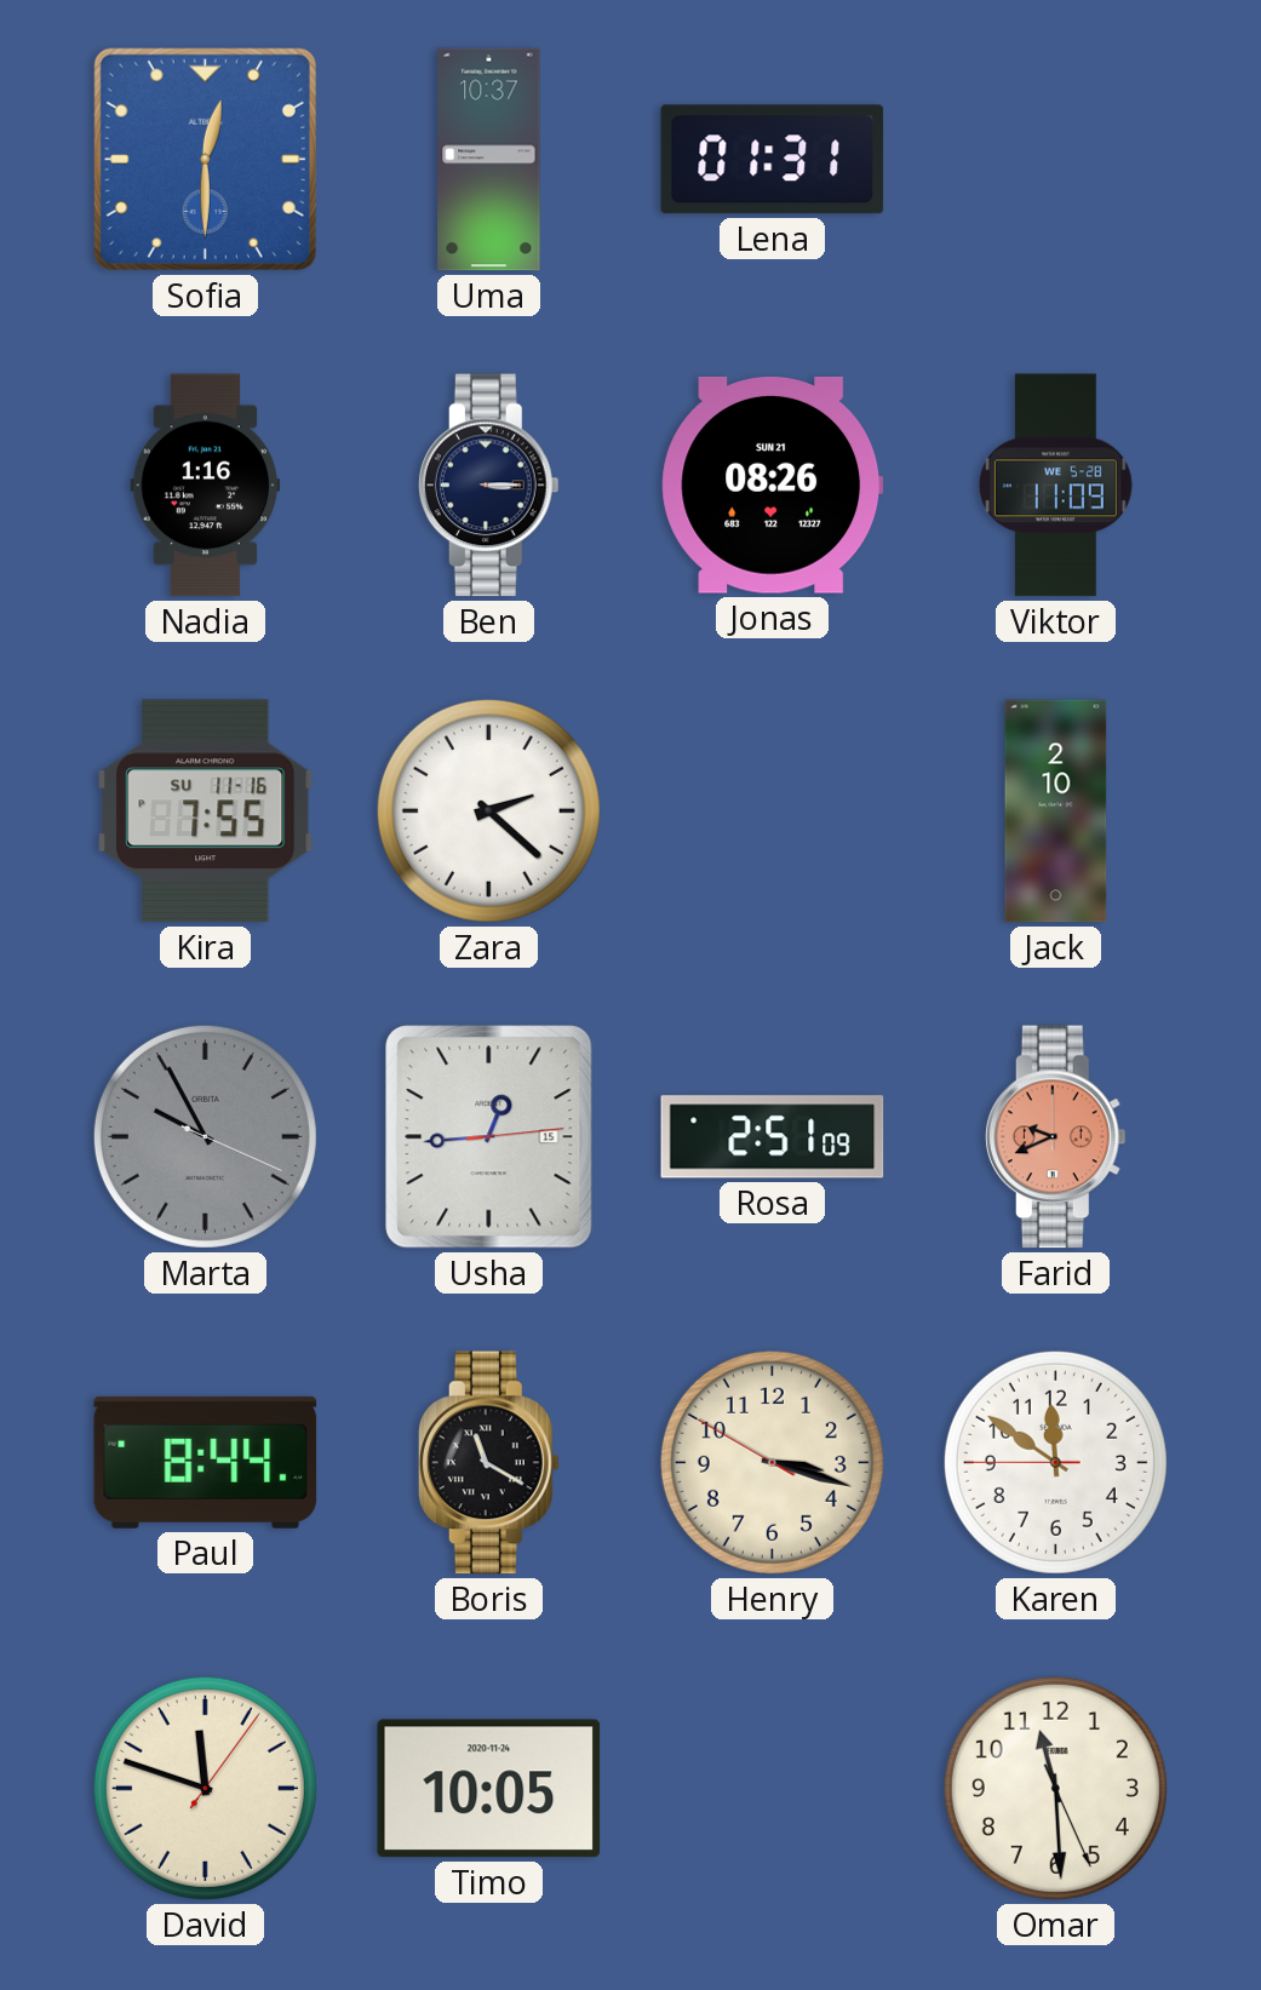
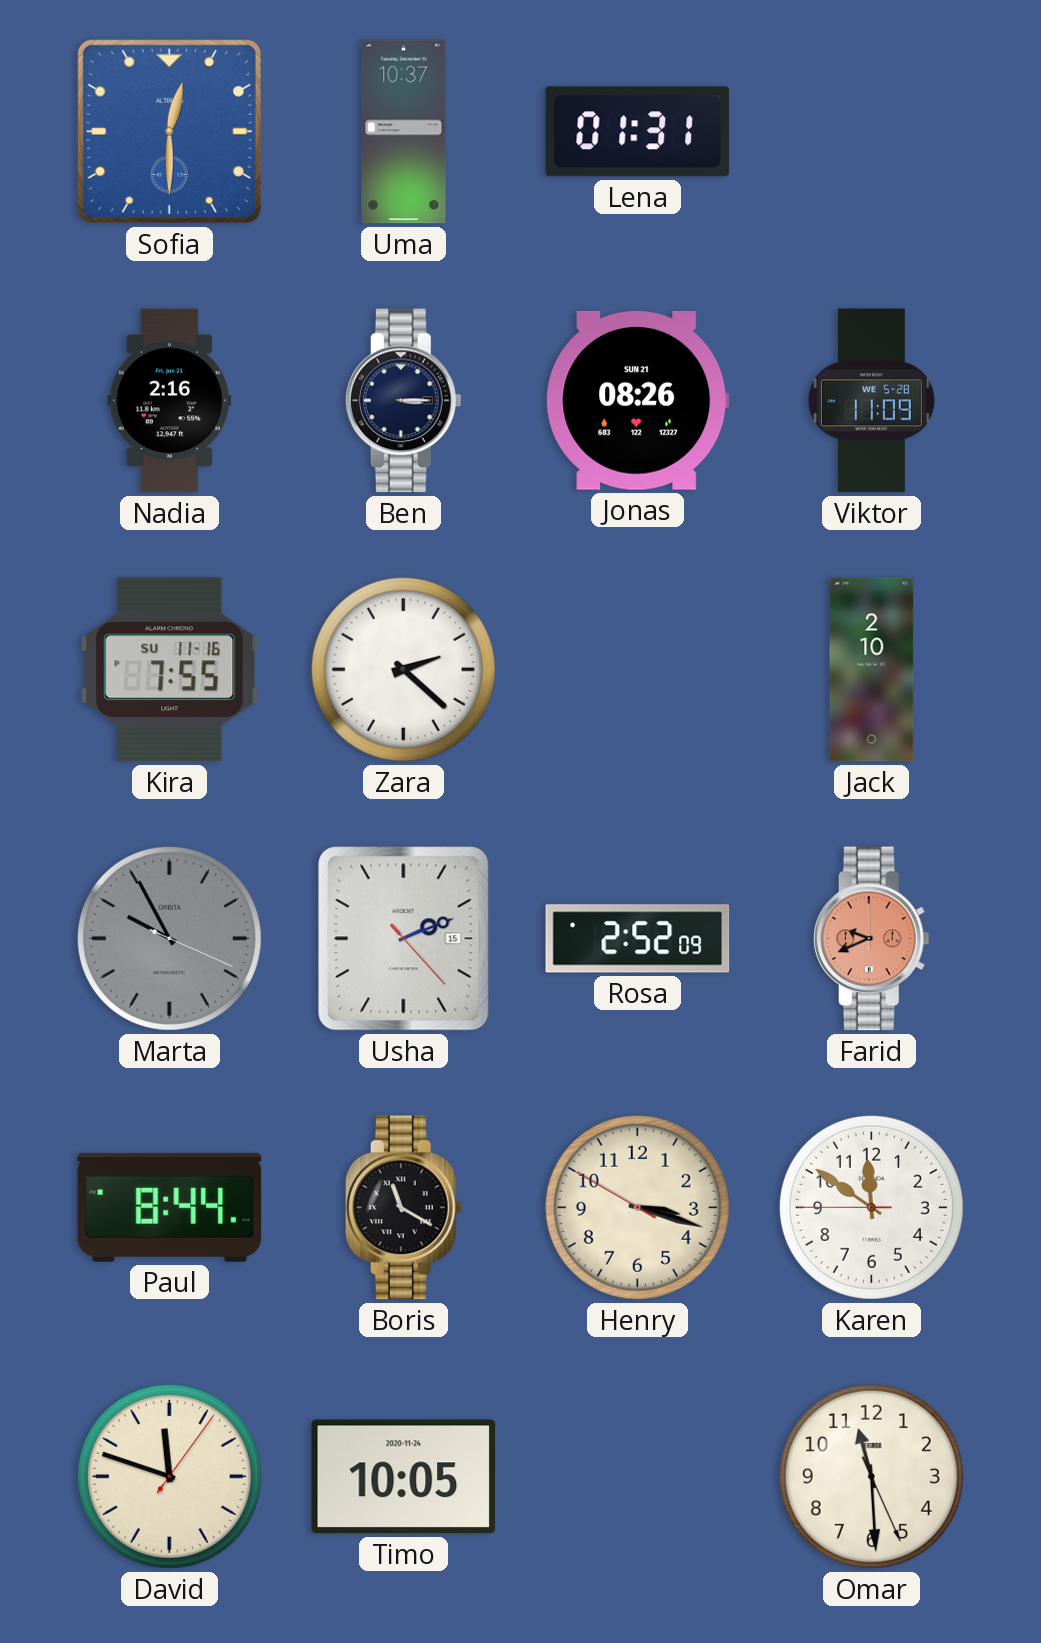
Nadia: 1:16 -> 2:16 (170, 401)
Usha: 12:44 -> 2:11 (404, 939)
Rosa: 2:51 -> 2:52 (638, 939)
